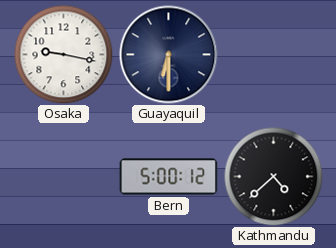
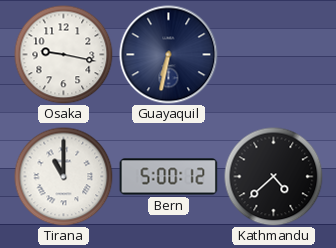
Guayaquil: 6:30 -> 6:32 (169, 55)
Tirana: none -> 11:00 (64, 177)
